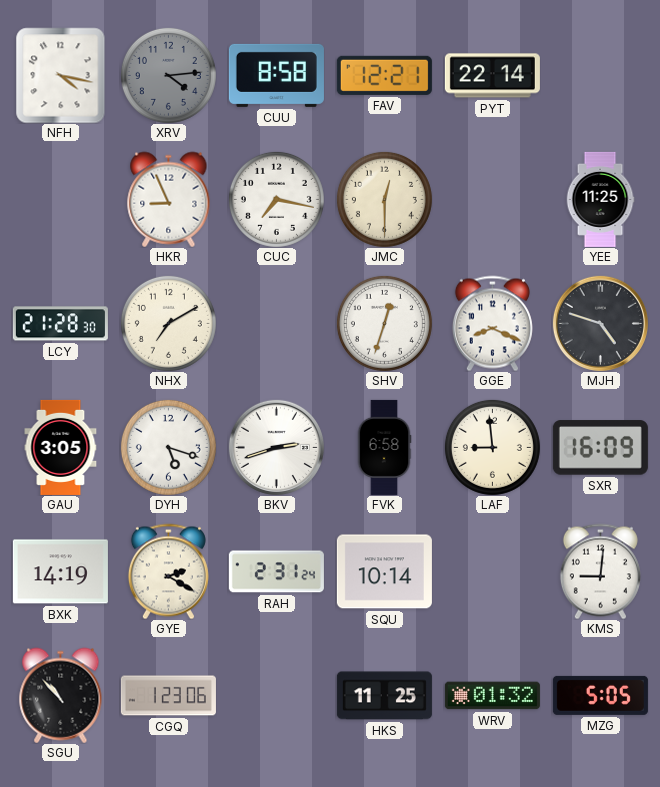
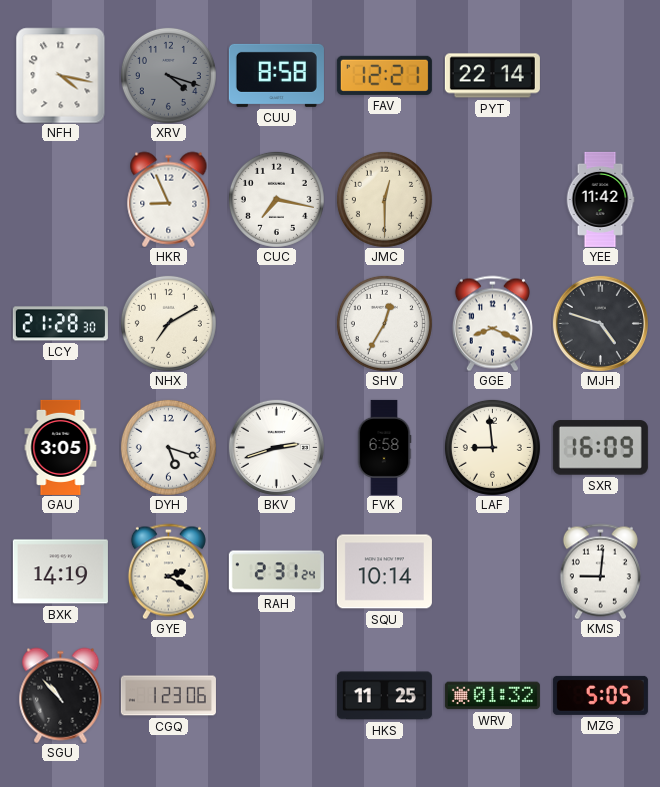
XRV: 4:14 -> 4:18 (168, 75)
YEE: 11:25 -> 11:42 (600, 199)
SHV: 12:33 -> 12:35 (384, 323)
